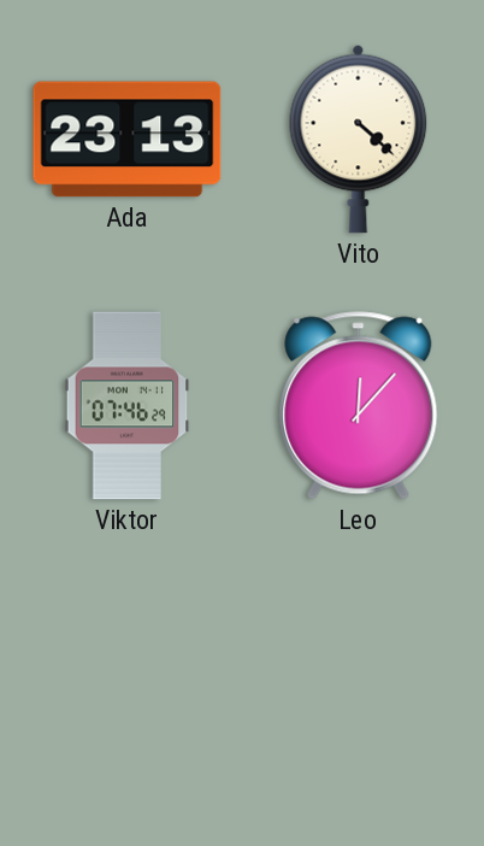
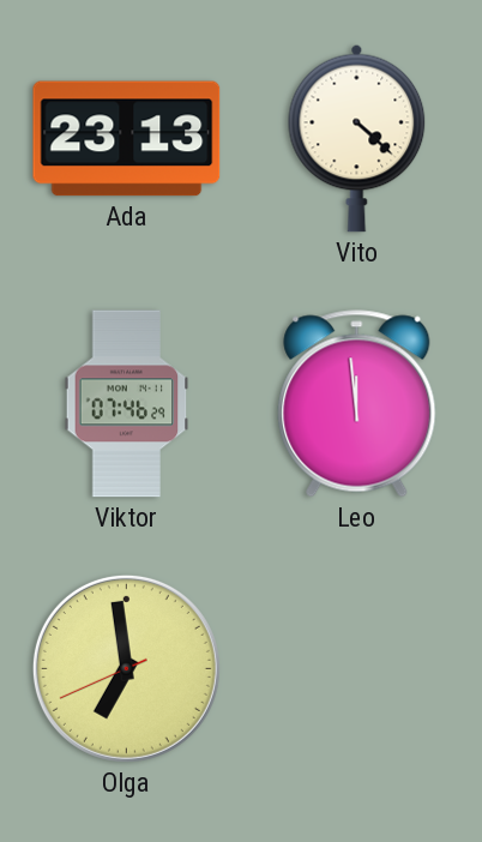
Leo: 12:07 -> 11:59 (357, 404)
Olga: none -> 6:58 (126, 668)
